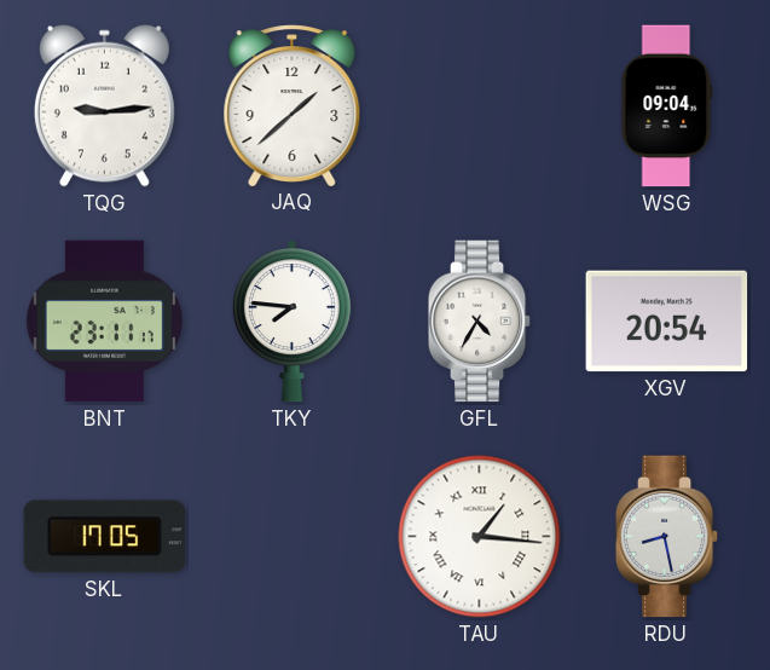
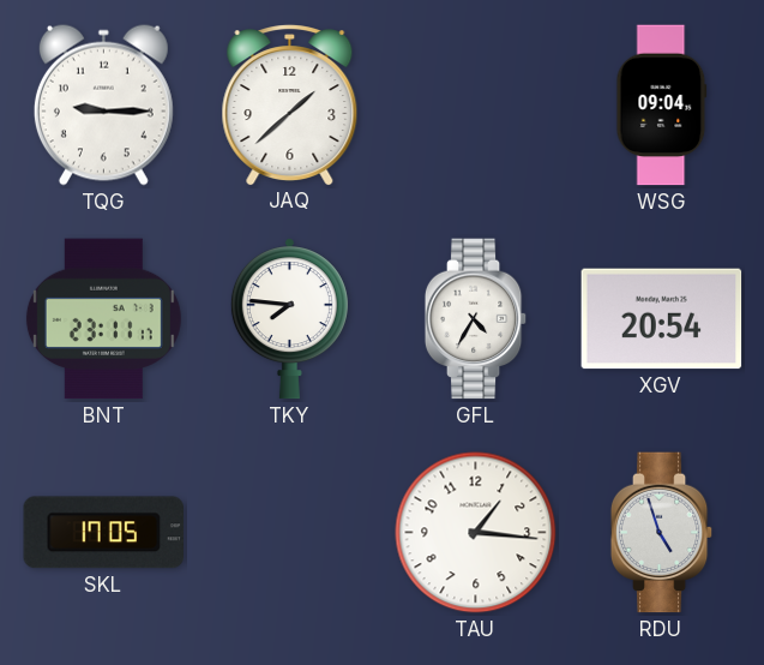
TQG: 9:14 -> 9:15 (103, 104)
TAU numerals: Roman -> Arabic (476, 533)
RDU: 8:28 -> 4:57 (662, 533)
